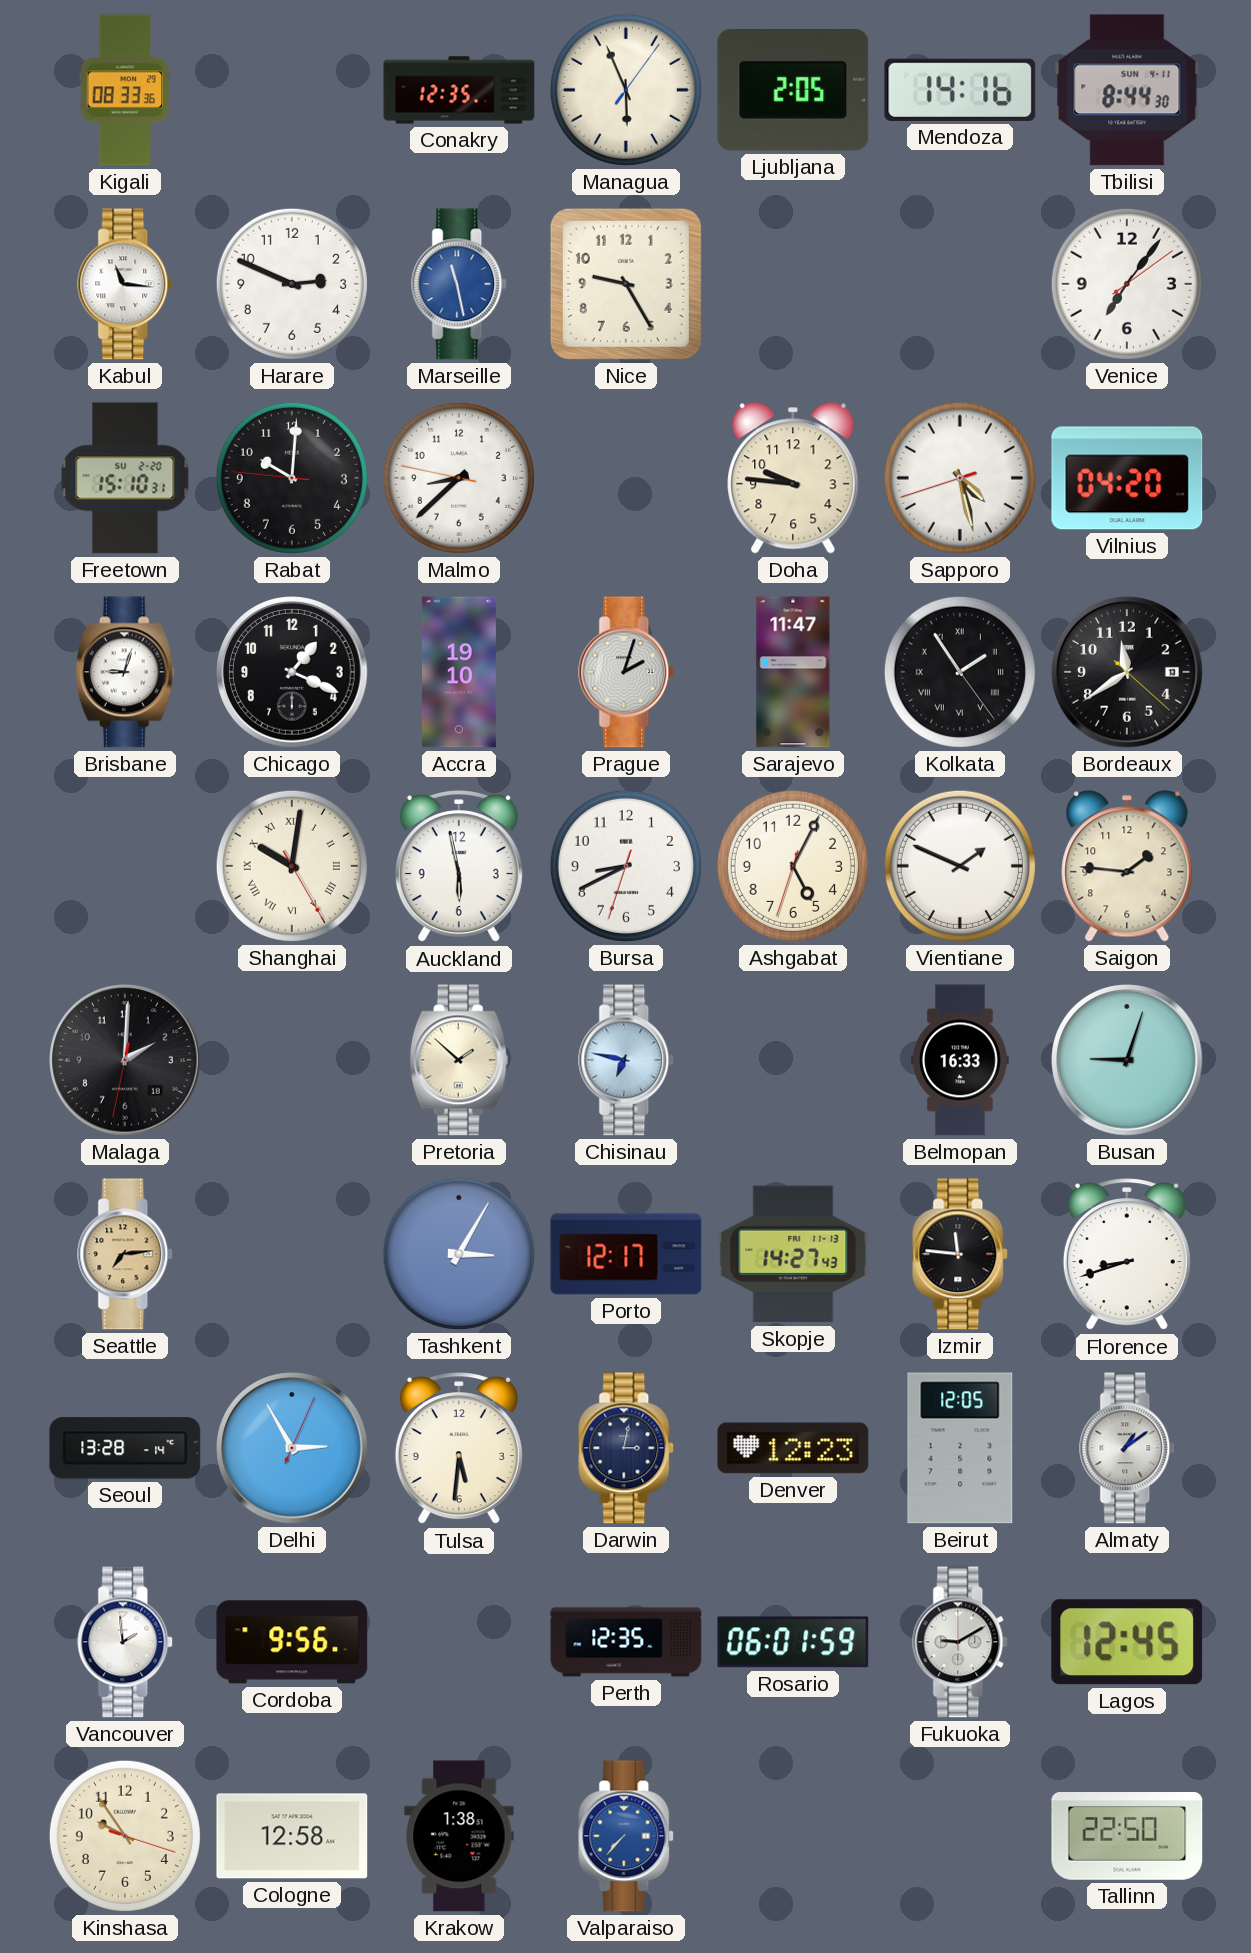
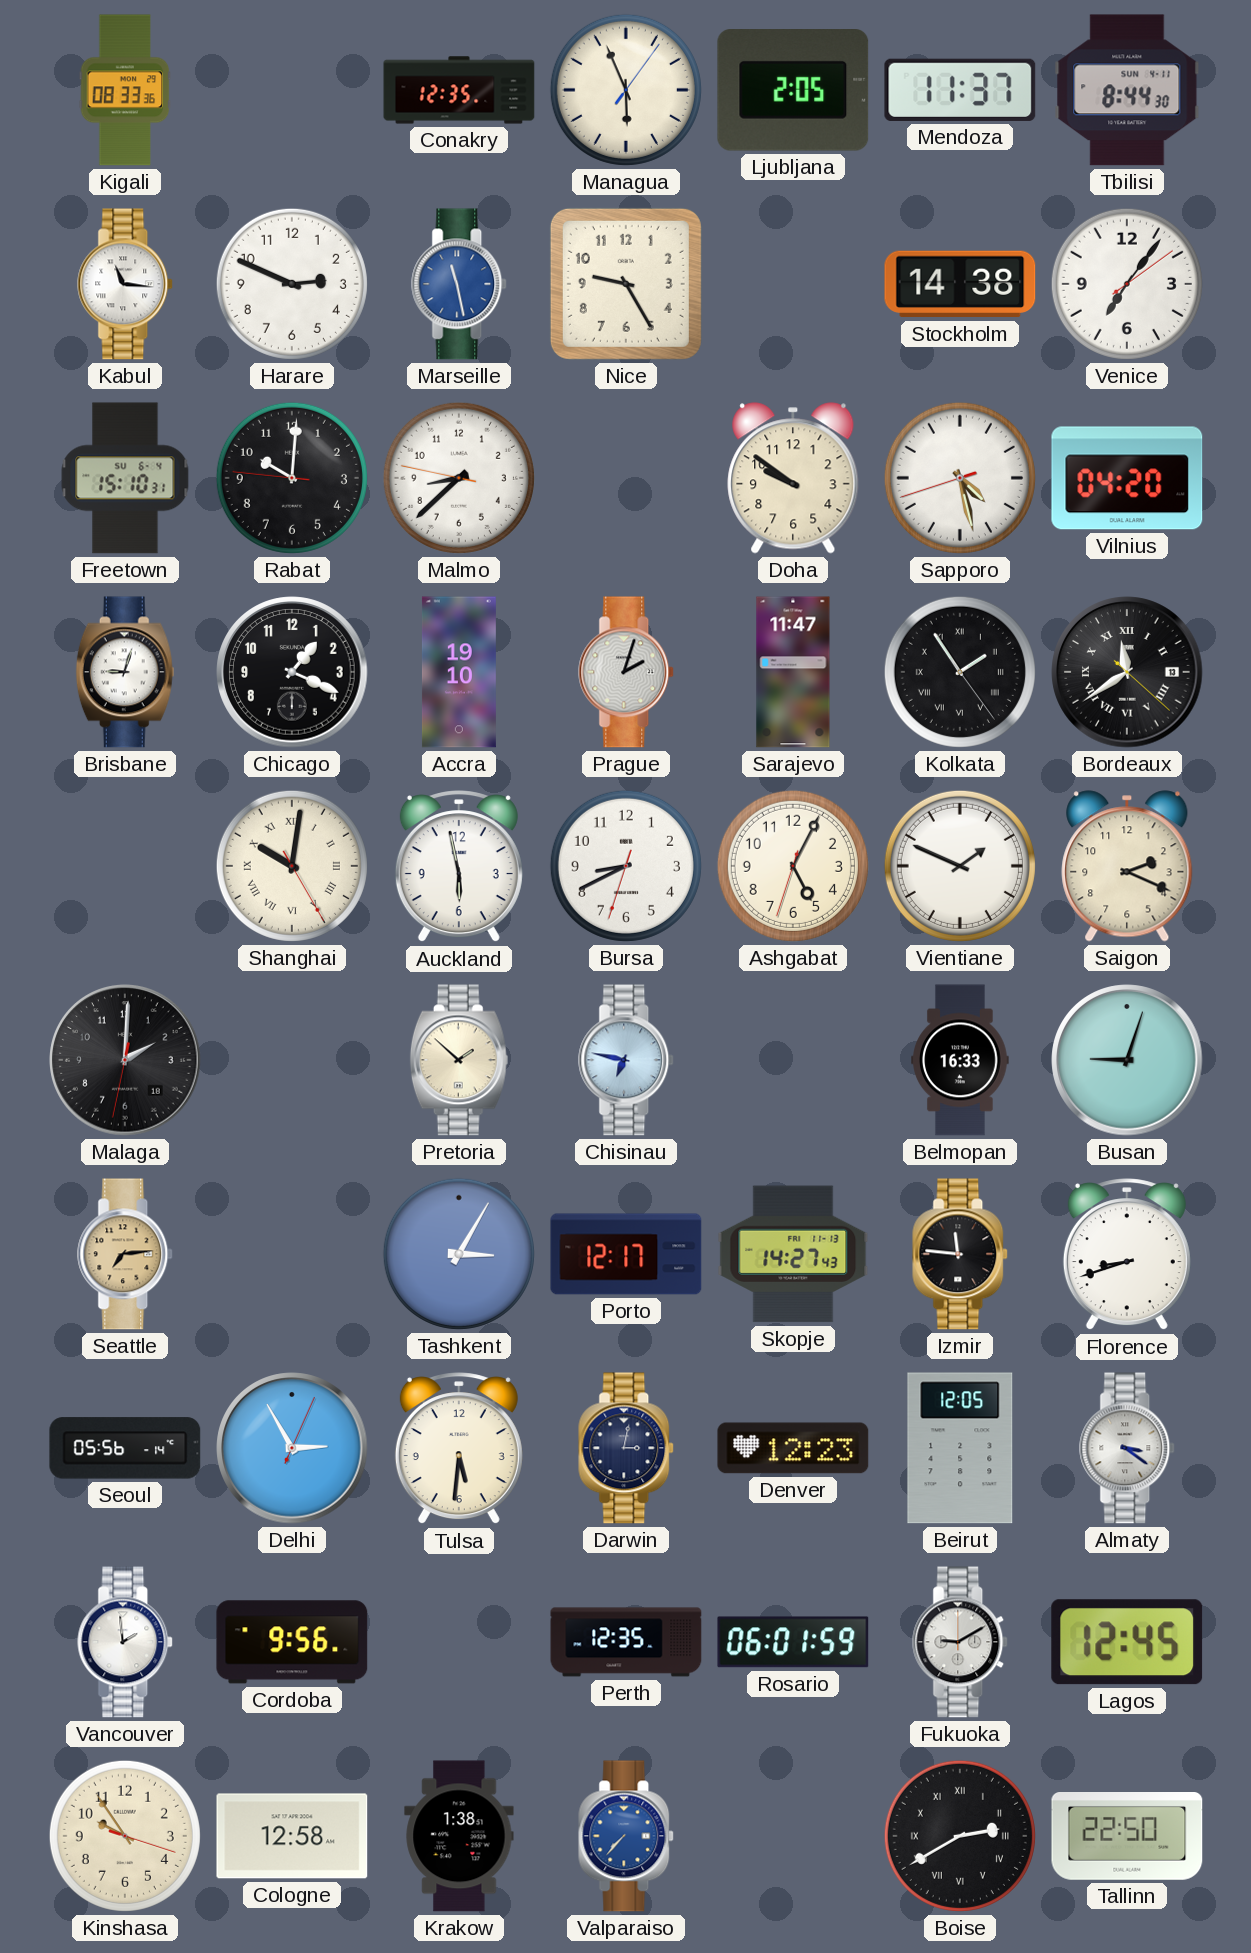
Mendoza: 14:16 -> 11:37 (960, 90)
Stockholm: none -> 14:38 (960, 284)
Freetown date: SU 2-20 -> SU 6-4 (125, 478)
Doha: 9:46 -> 9:51 (793, 478)
Bordeaux numerals: Arabic -> Roman (1127, 672)
Saigon: 1:46 -> 2:19 (1127, 866)
Seoul: 13:28 -> 05:56 (125, 1448)
Almaty: 1:09 -> 3:21 (1128, 1448)
Boise: none -> 2:40 (960, 1836)
